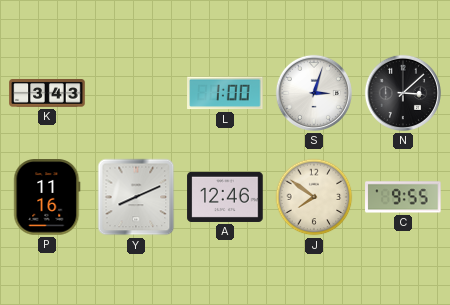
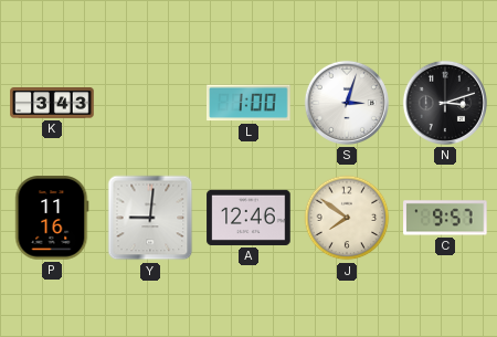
N: 3:08 -> 3:12 (445, 103)
Y: 8:11 -> 9:01 (150, 218)
C: 9:55 -> 9:57 (445, 218)
